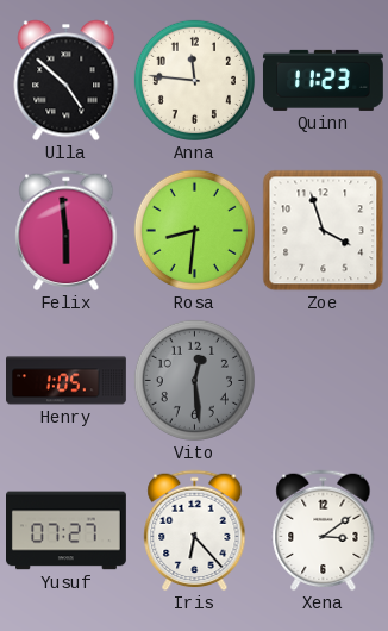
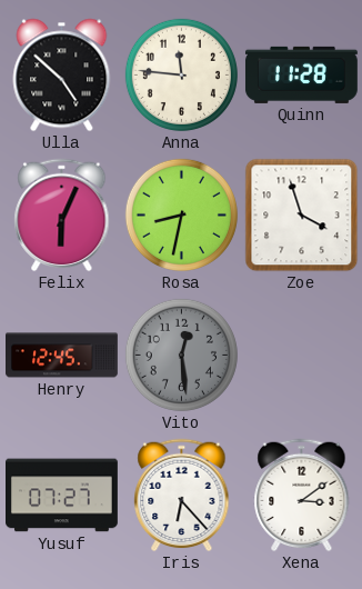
Quinn: 11:23 -> 11:28 (301, 74)
Felix: 5:59 -> 6:04 (62, 216)
Rosa: 8:31 -> 8:32 (181, 214)
Henry: 1:05 -> 12:45 (62, 356)
